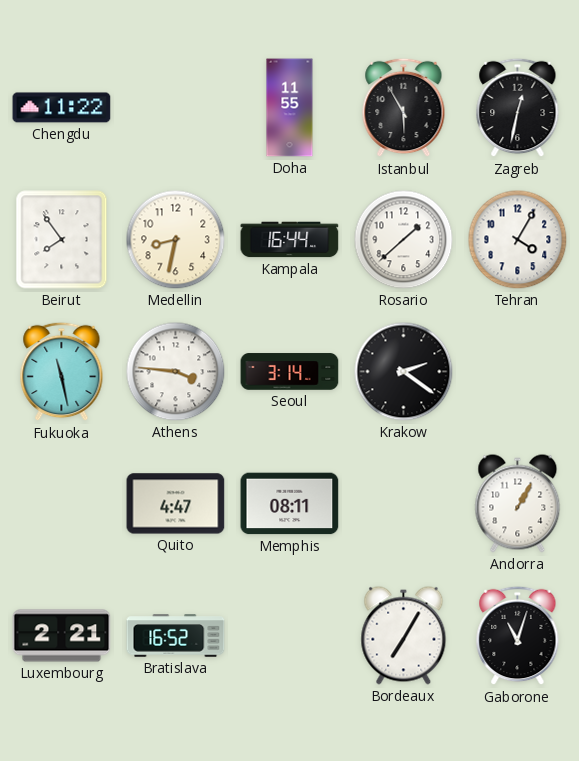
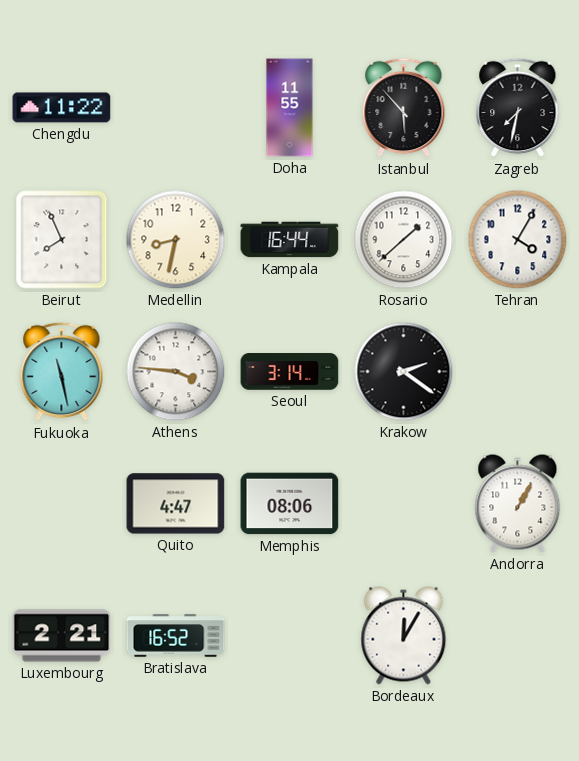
Istanbul: 5:55 -> 5:53 (404, 108)
Zagreb: 12:32 -> 7:32 (518, 108)
Beirut: 7:54 -> 7:56 (62, 240)
Memphis: 08:11 -> 08:06 (290, 504)
Bordeaux: 7:05 -> 12:05 (404, 636)
Gaborone: 11:03 -> none (518, 636)
